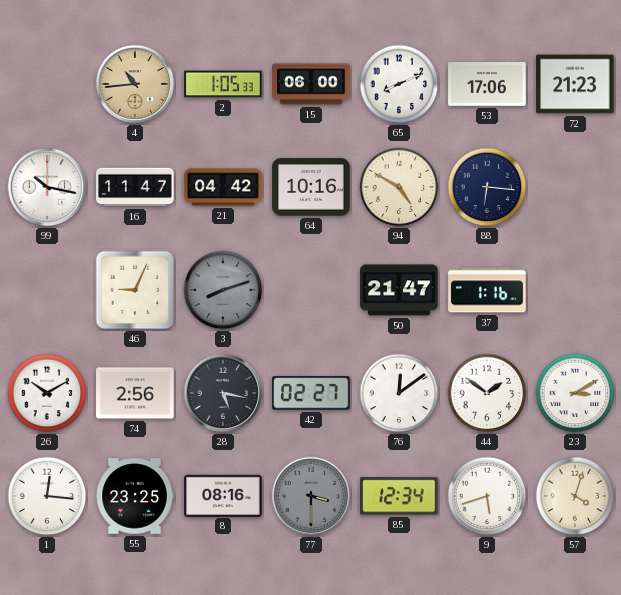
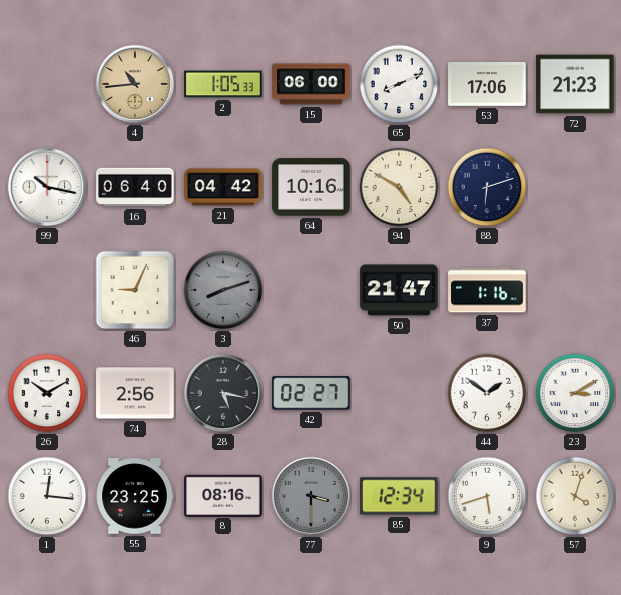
16: 11:47 -> 06:40 (135, 187)
88: 6:16 -> 6:12 (487, 187)
76: 12:09 -> none (399, 393)
